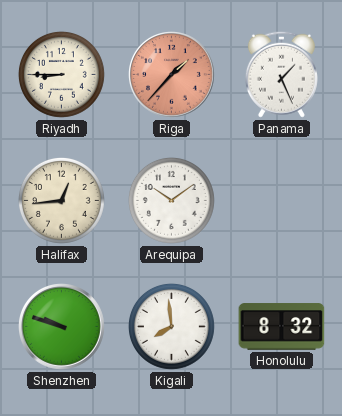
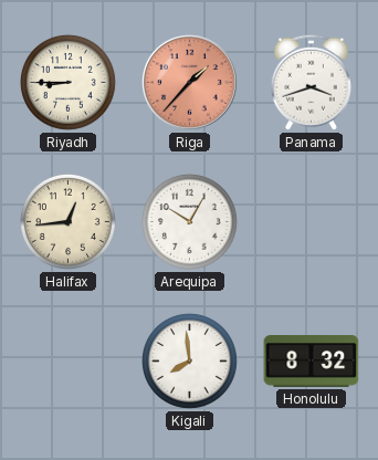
Panama: 1:26 -> 3:42 (311, 82)
Arequipa: 10:09 -> 10:05 (189, 221)
Shenzhen: 9:48 -> none (62, 327)
